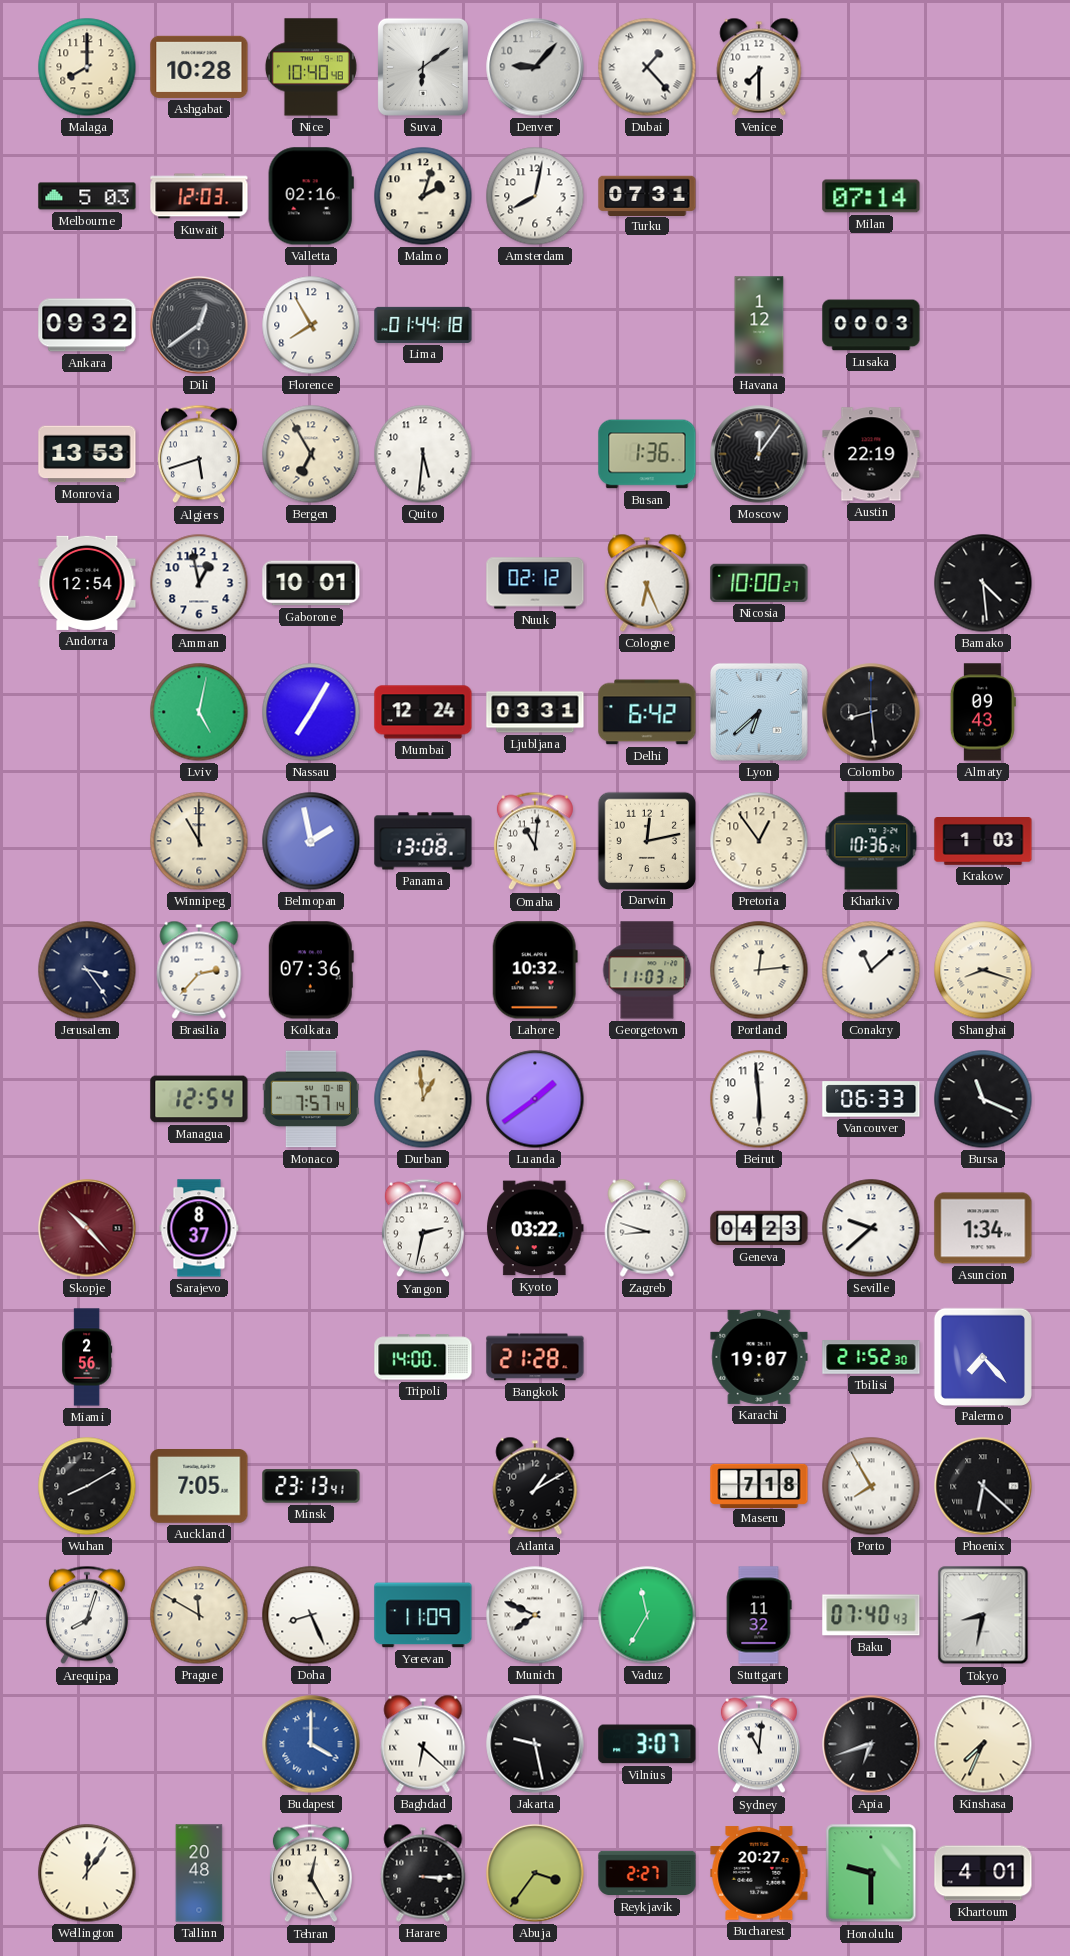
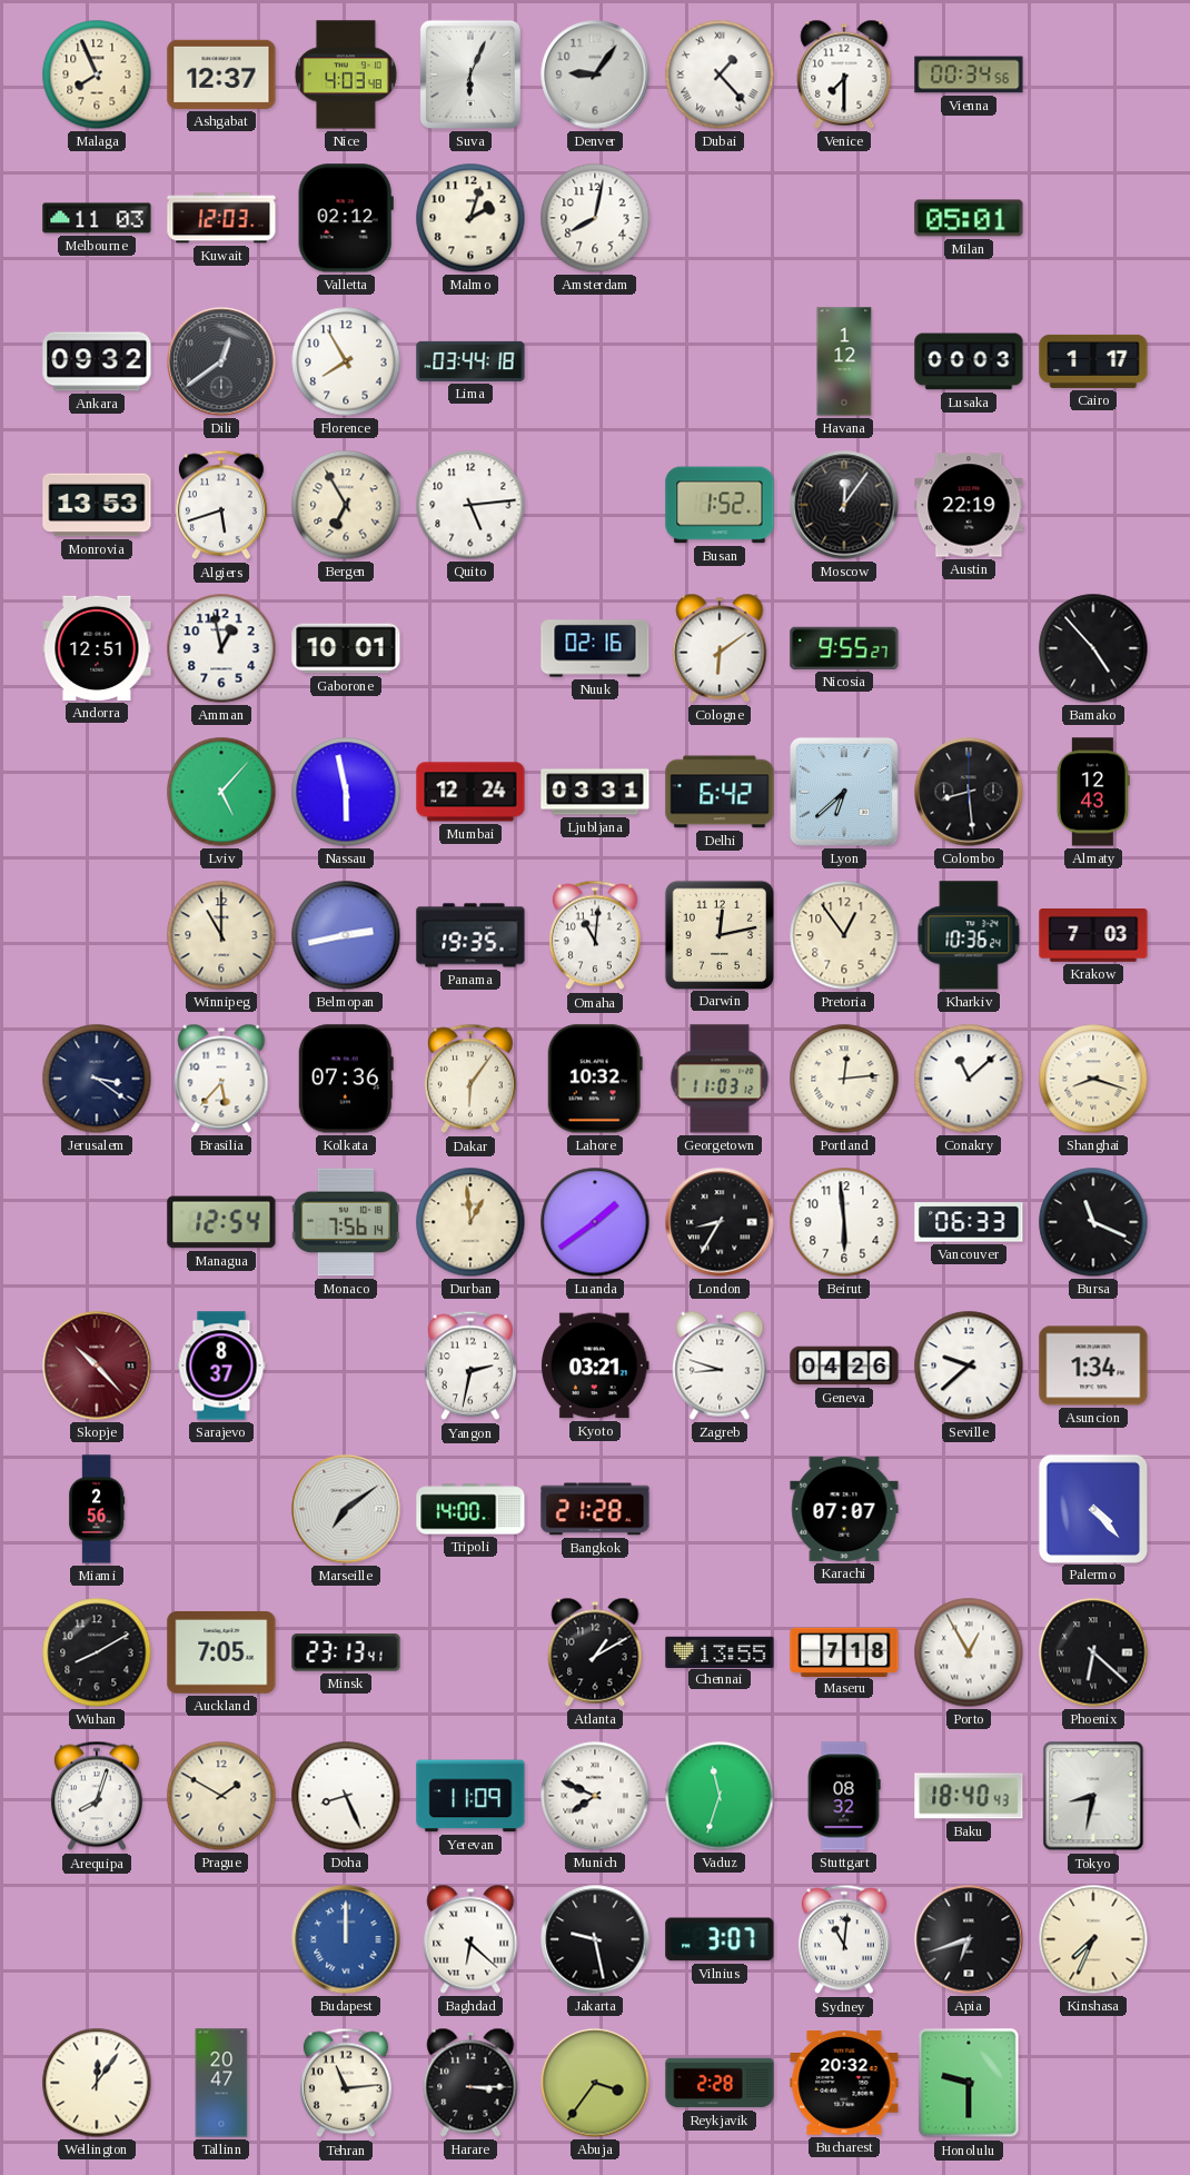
Malaga: 8:00 -> 7:56 (97, 75)
Ashgabat: 10:28 -> 12:37 (221, 75)
Nice: 10:40 -> 4:03 (346, 75)
Suva: 6:09 -> 6:04 (470, 75)
Denver: 9:07 -> 9:06 (595, 75)
Vienna: none -> 00:34 (969, 75)
Melbourne: 5:03 -> 11:03 (97, 218)
Valletta: 02:16 -> 02:12 (346, 218)
Turku: 07:31 -> none (647, 195)
Milan: 07:14 -> 05:01 (969, 218)
Lima: 01:44 -> 03:44 (470, 361)
Cairo: none -> 1:17 (1093, 361)
Quito: 5:31 -> 5:14 (470, 505)
Busan: 1:36 -> 1:52 (720, 505)
Andorra: 12:54 -> 12:51 (97, 648)
Nuuk: 02:12 -> 02:16 (595, 648)
Cologne: 6:26 -> 6:09 (720, 648)
Nicosia: 10:00 -> 9:55 (844, 648)
Bamako: 4:29 -> 4:53 (1093, 648)
Lviv: 5:02 -> 5:07 (221, 792)
Nassau: 7:05 -> 5:58 (346, 792)
Almaty: 09:43 -> 12:43 (1093, 792)
Belmopan: 1:58 -> 2:43 (346, 935)
Panama: 13:08 -> 19:35 (470, 935)
Krakow: 1:03 -> 7:03 (1093, 936)
Jerusalem: 3:24 -> 3:21 (97, 1079)
Brasilia: 2:37 -> 5:37 (221, 1079)
Dakar: none -> 6:06 (470, 1079)
Monaco: 7:57 -> 7:56 (345, 1222)
London: none -> 8:35 (720, 1222)
Kyoto: 03:22 -> 03:21 (596, 1365)
Geneva: 04:23 -> 04:26 (844, 1365)
Marseille: none -> 7:09 (346, 1509)
Karachi: 19:07 -> 07:07 (844, 1509)
Tbilisi: 21:52 -> none (871, 1357)
Palermo: 7:23 -> 4:23 (1092, 1508)
Chennai: none -> 13:55 (720, 1651)
Porto: 7:55 -> 12:55 (969, 1652)
Prague: 11:50 -> 1:50 (221, 1796)
Vaduz: 11:35 -> 11:33 (720, 1796)
Stuttgart: 11:32 -> 08:32 (844, 1796)
Baku: 07:40 -> 18:40 (969, 1796)
Budapest: 4:00 -> 12:00 (346, 1939)
Tallinn: 20:48 -> 20:47 (221, 2083)
Tehran: 12:25 -> 11:14 (346, 2083)
Reykjavik: 2:27 -> 2:28 (720, 2083)
Bucharest: 20:27 -> 20:32 (844, 2083)
Khartoum: 4:01 -> none (983, 1873)
